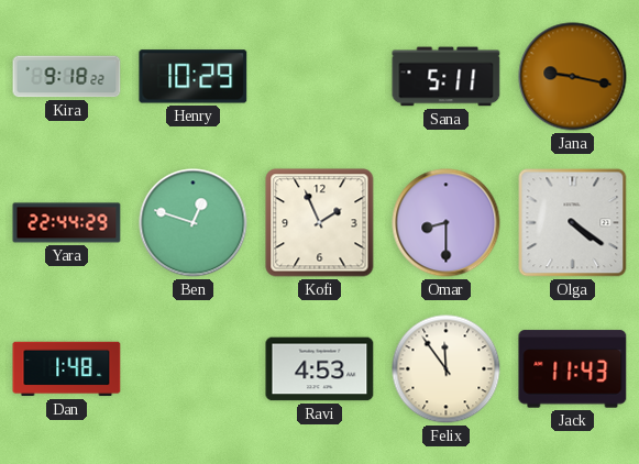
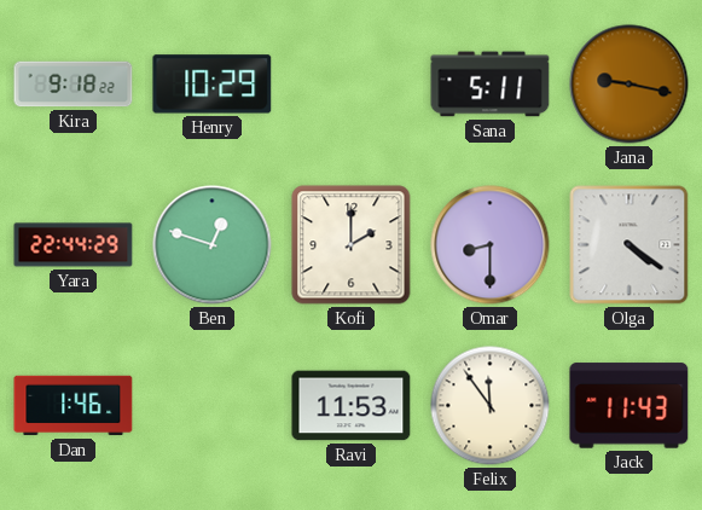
Kofi: 1:56 -> 2:00 (352, 245)
Dan: 1:48 -> 1:46 (74, 406)
Ravi: 4:53 -> 11:53 (352, 406)
